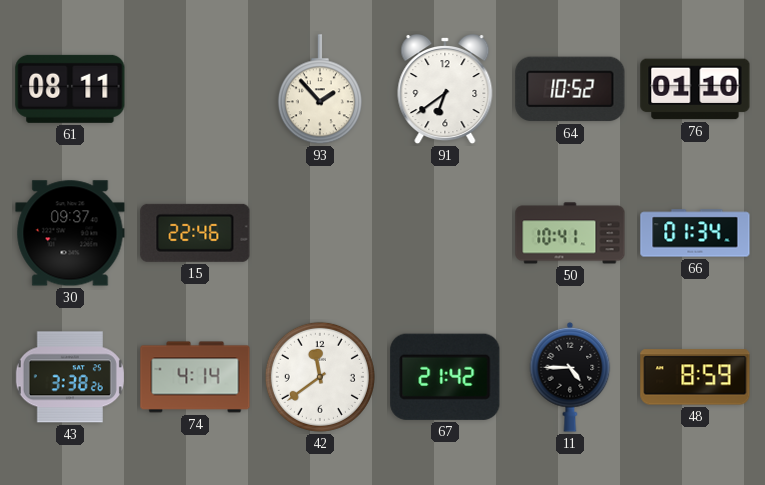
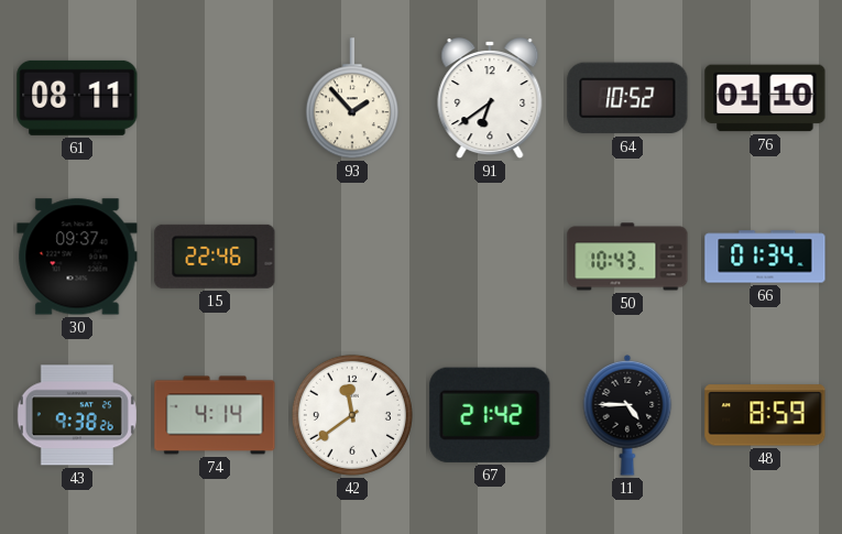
50: 10:41 -> 10:43 (627, 257)
43: 3:38 -> 9:38 (77, 415)
